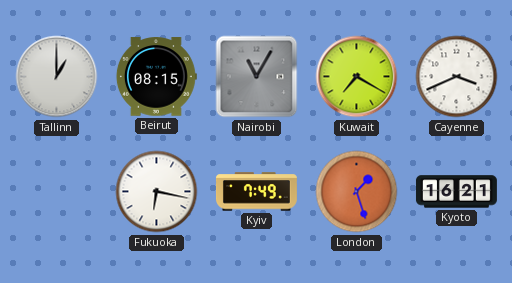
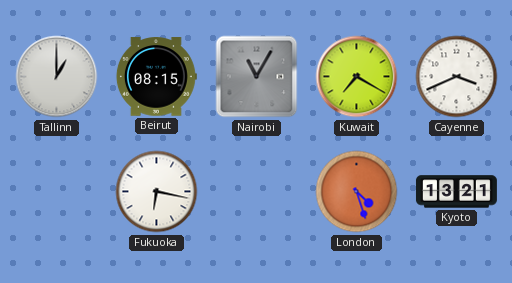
Kyiv: 7:49 -> none (256, 192)
London: 1:27 -> 4:27 (357, 192)
Kyoto: 16:21 -> 13:21 (456, 192)
